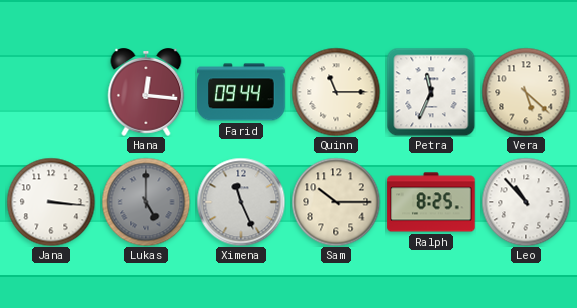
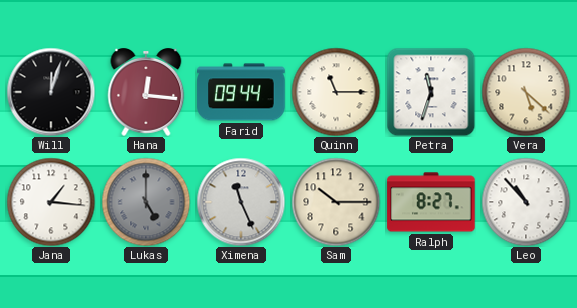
Will: none -> 12:03 (51, 92)
Petra: 11:34 -> 11:33 (431, 92)
Jana: 3:16 -> 1:16 (51, 202)
Ralph: 8:25 -> 8:27 (431, 202)
